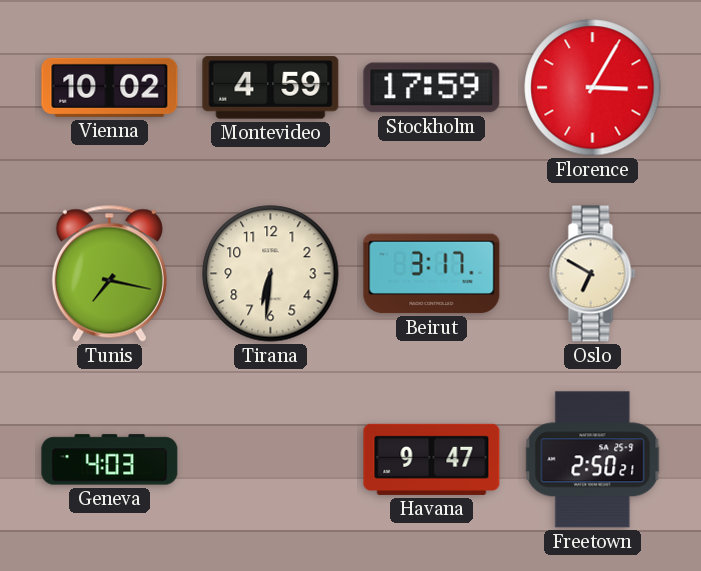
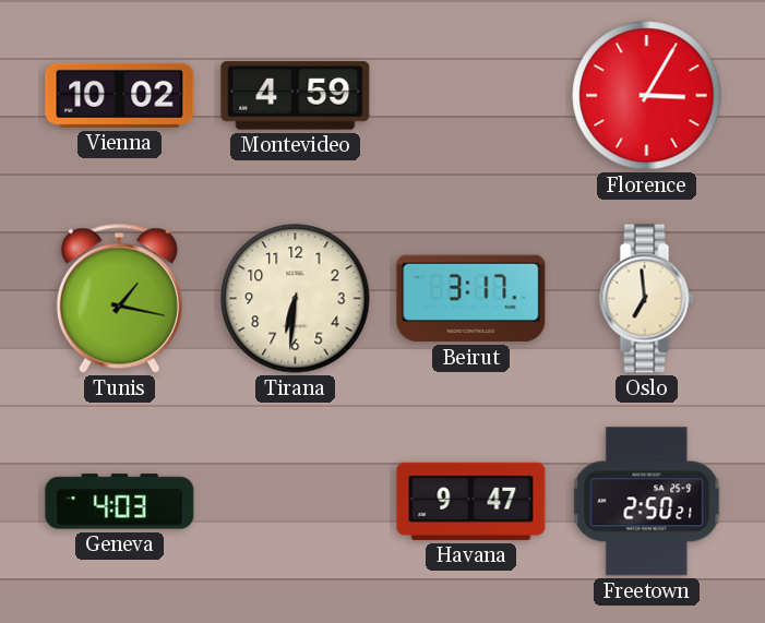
Stockholm: 17:59 -> none (432, 88)
Tunis: 7:17 -> 1:17 (119, 298)
Oslo: 6:50 -> 6:59 (647, 299)
